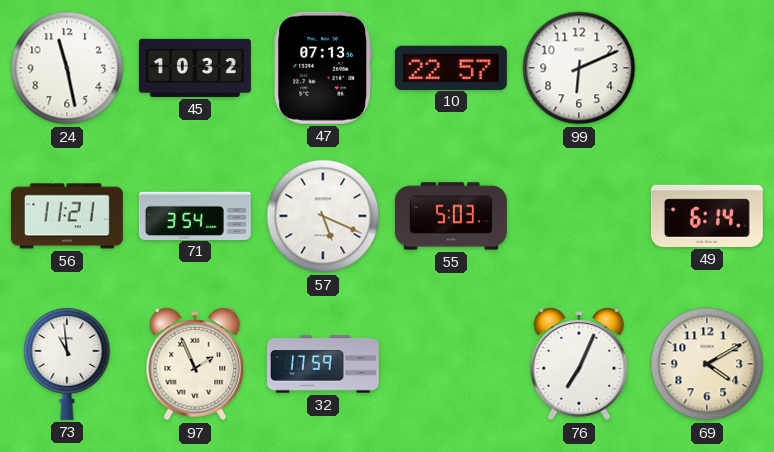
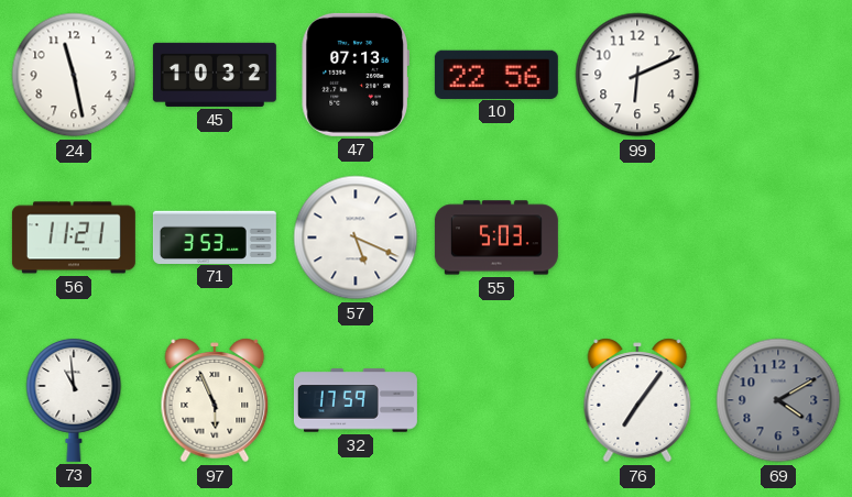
10: 22:57 -> 22:56 (496, 74)
71: 3:54 -> 3:53 (215, 236)
49: 6:14 -> none (707, 216)
97: 1:56 -> 5:56 (215, 400)
76: 7:04 -> 7:06 (637, 400)
69 dial: cream -> grey (778, 400)
